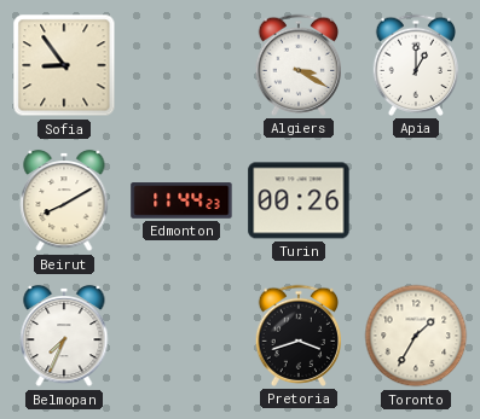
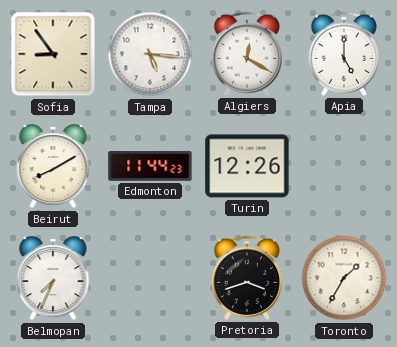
Tampa: none -> 5:16 (150, 54)
Algiers: 3:20 -> 12:20 (246, 54)
Apia: 1:00 -> 5:00 (343, 54)
Turin: 00:26 -> 12:26 (247, 166)
